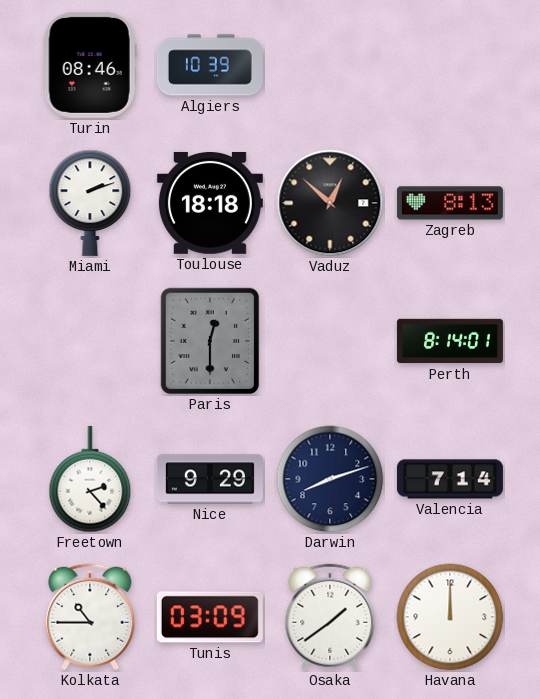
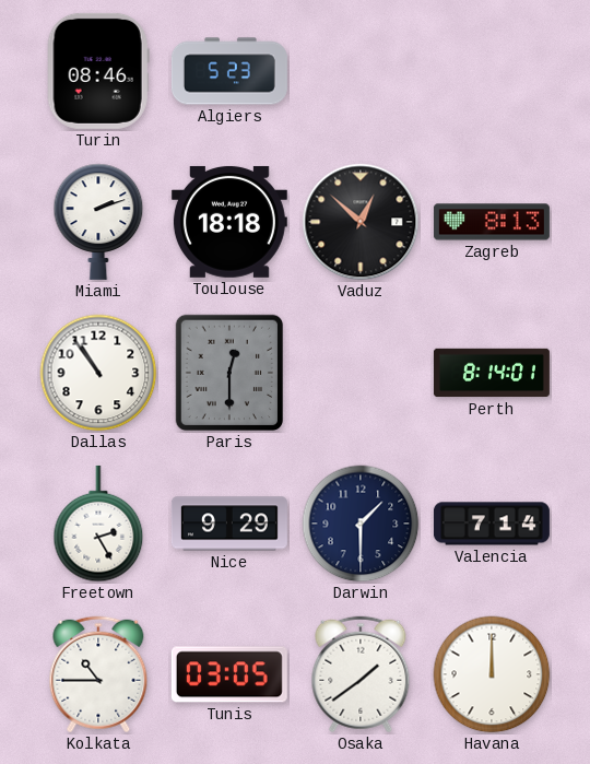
Algiers: 10:39 -> 5:23 (229, 71)
Dallas: none -> 10:54 (98, 373)
Freetown: 2:23 -> 2:25 (98, 524)
Darwin: 8:12 -> 1:30 (361, 524)
Tunis: 03:09 -> 03:05 (229, 674)
